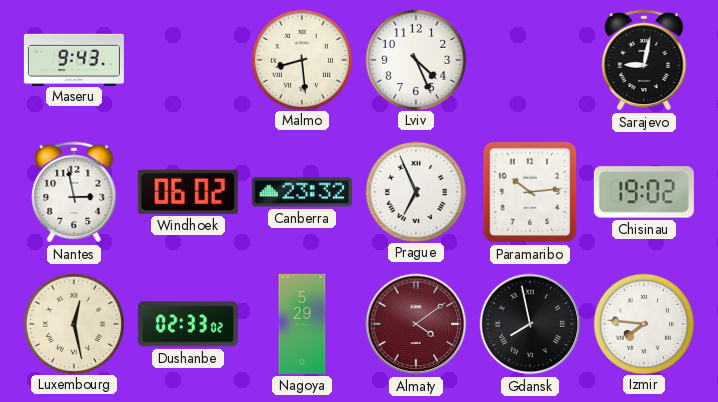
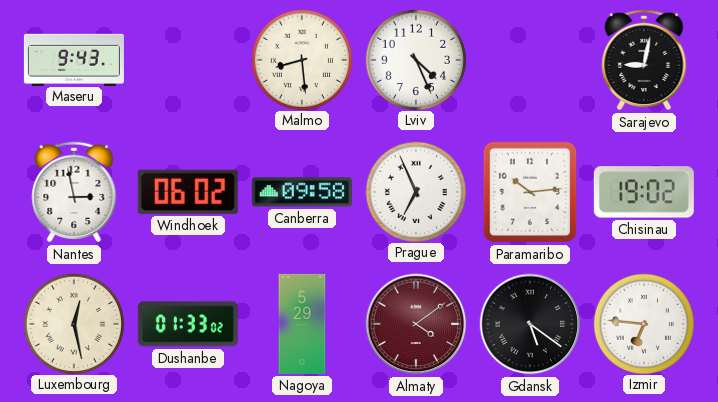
Canberra: 23:32 -> 09:58 (302, 192)
Dushanbe: 02:33 -> 01:33 (188, 324)
Gdansk: 7:58 -> 5:21 (530, 324)
Izmir: 7:46 -> 6:46 (643, 323)
